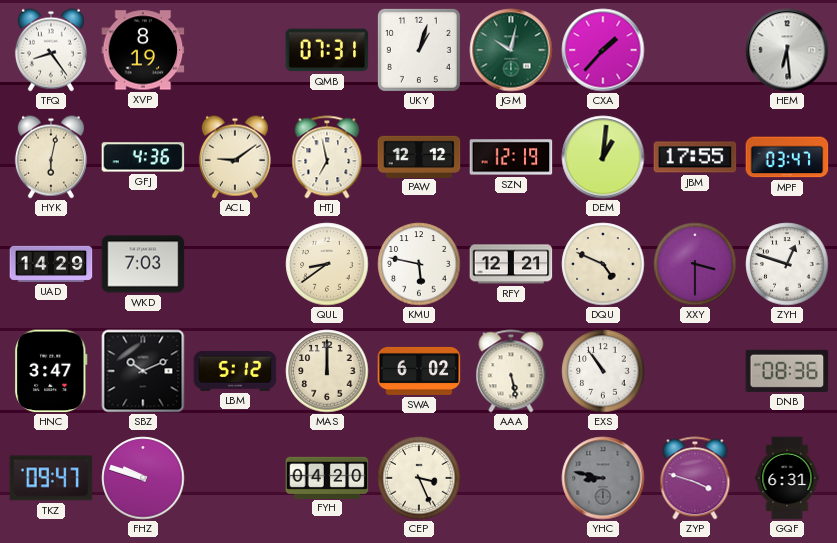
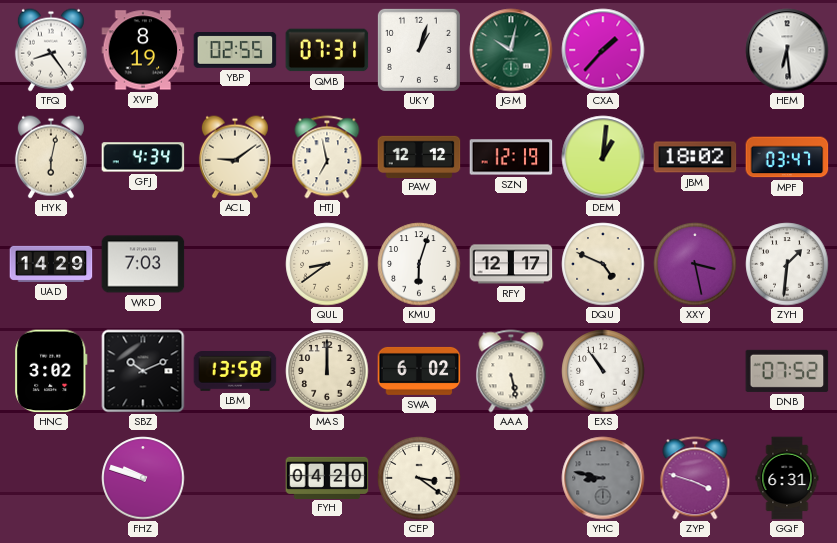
YBP: none -> 02:55 (235, 51)
GFJ: 4:36 -> 4:34 (143, 157)
JBM: 17:55 -> 18:02 (695, 157)
KMU: 5:47 -> 6:03 (419, 264)
RFY: 12:21 -> 12:17 (511, 264)
XXY: 3:30 -> 3:28 (695, 264)
ZYH: 12:48 -> 1:31 (787, 264)
HNC: 3:47 -> 3:02 (51, 371)
LBM: 5:12 -> 13:58 (235, 371)
DNB: 08:36 -> 07:52 (787, 371)
TKZ: 09:47 -> none (51, 478)
CEP: 3:26 -> 3:21 (419, 478)
